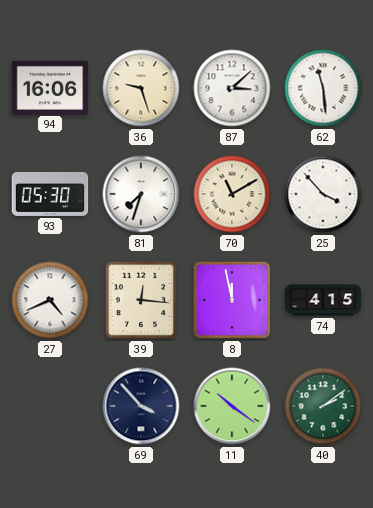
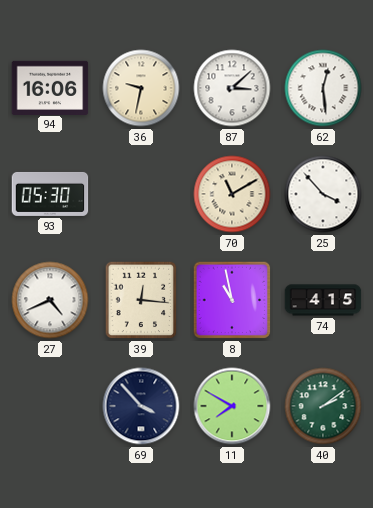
36: 9:27 -> 9:32 (141, 88)
62: 11:29 -> 12:29 (323, 88)
81: 7:33 -> none (141, 194)
8: 11:58 -> 10:58 (232, 300)
11: 10:21 -> 7:50 (232, 406)
